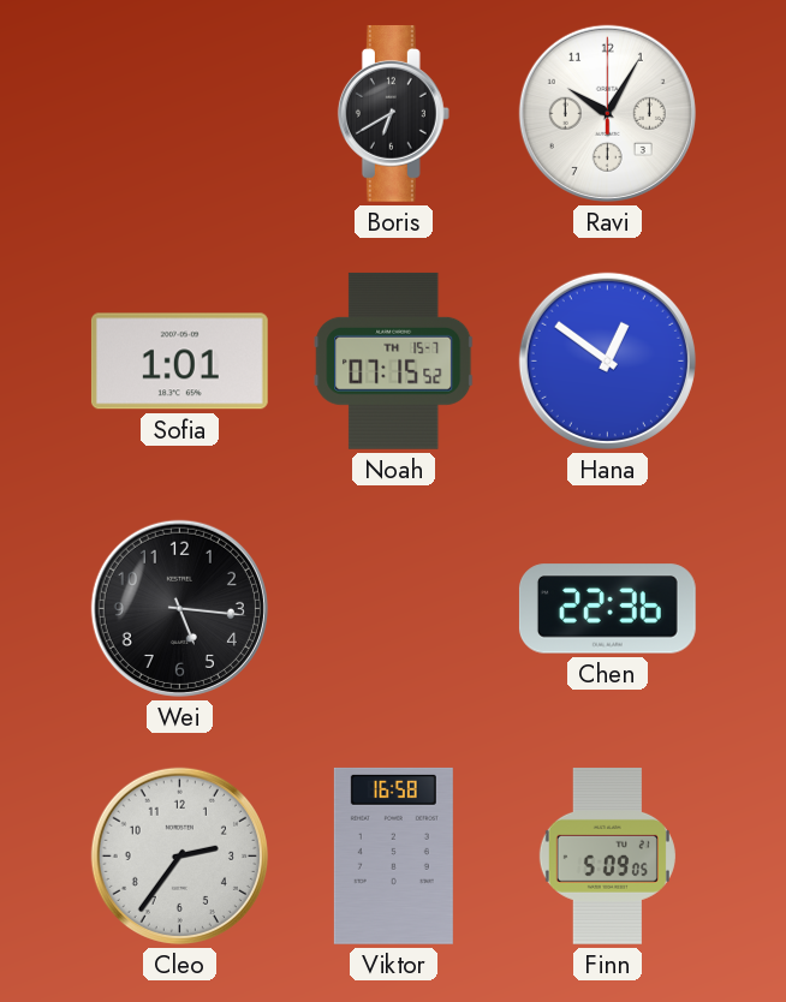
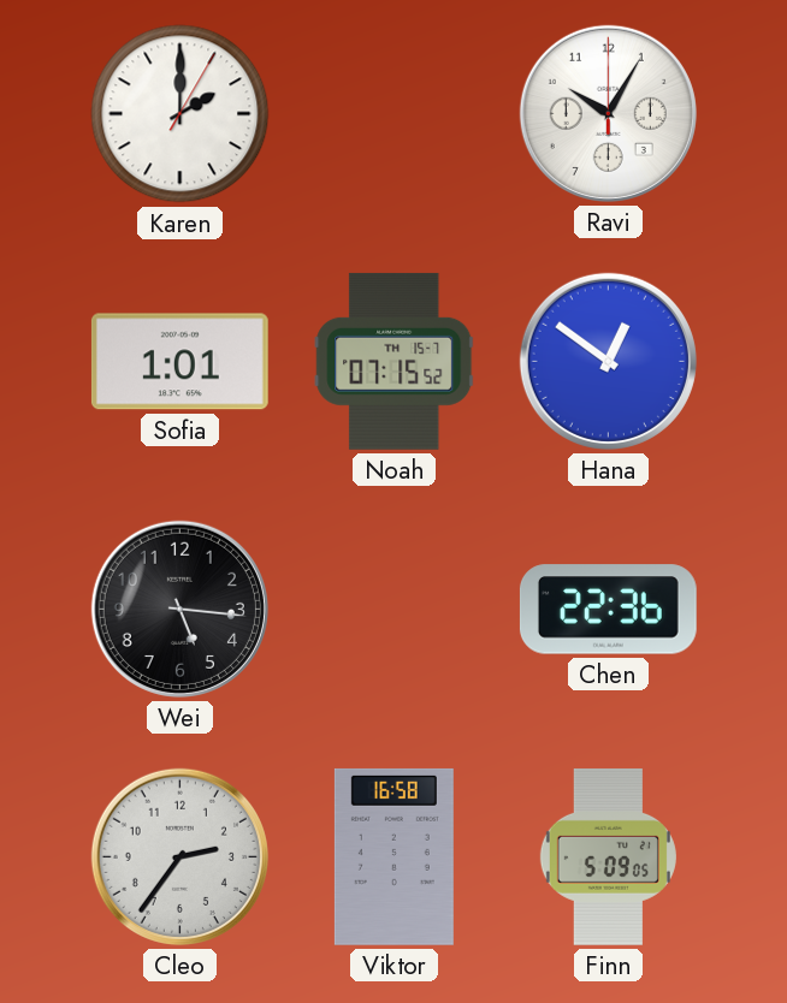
Karen: none -> 2:00 (181, 114)
Boris: 6:40 -> none (393, 113)
